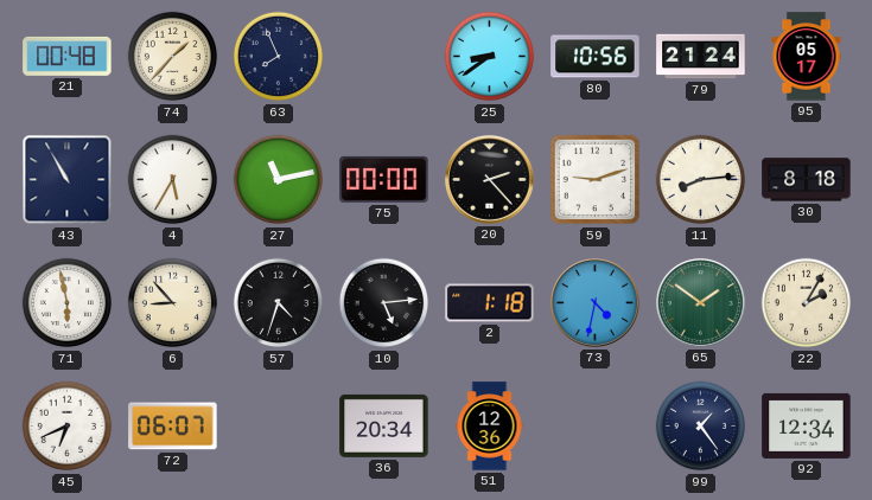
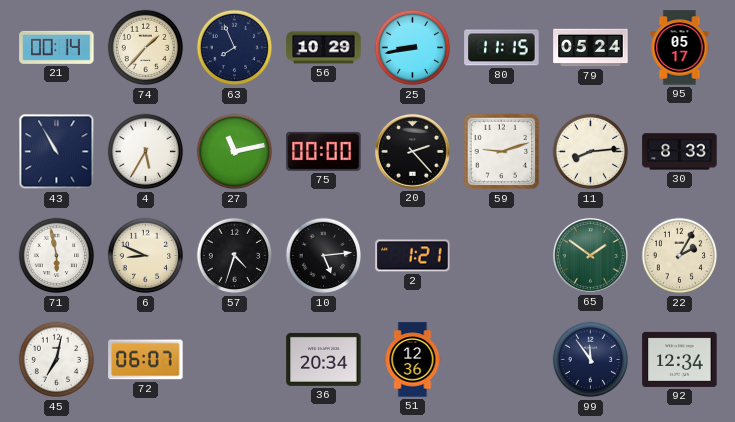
21: 00:48 -> 00:14 (57, 47)
56: none -> 10:29 (324, 48)
25: 8:39 -> 8:43 (413, 48)
80: 10:56 -> 11:15 (502, 48)
79: 21:24 -> 05:24 (591, 48)
30: 8:18 -> 8:33 (680, 152)
6: 8:53 -> 8:49 (146, 256)
2: 1:18 -> 1:21 (413, 256)
73: 4:32 -> none (594, 302)
45: 6:41 -> 7:02 (57, 360)
99: 1:24 -> 11:54 (591, 360)
